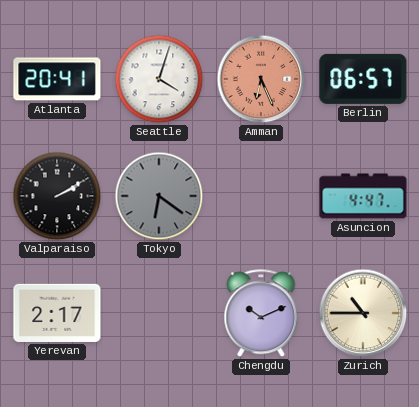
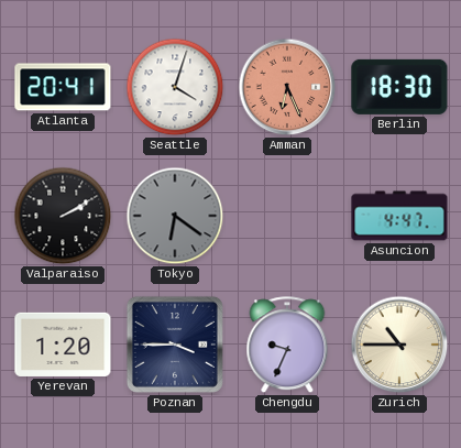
Berlin: 06:57 -> 18:30 (399, 87)
Yerevan: 2:17 -> 1:20 (63, 345)
Poznan: none -> 3:45 (175, 345)
Chengdu: 10:11 -> 9:34 (287, 346)
